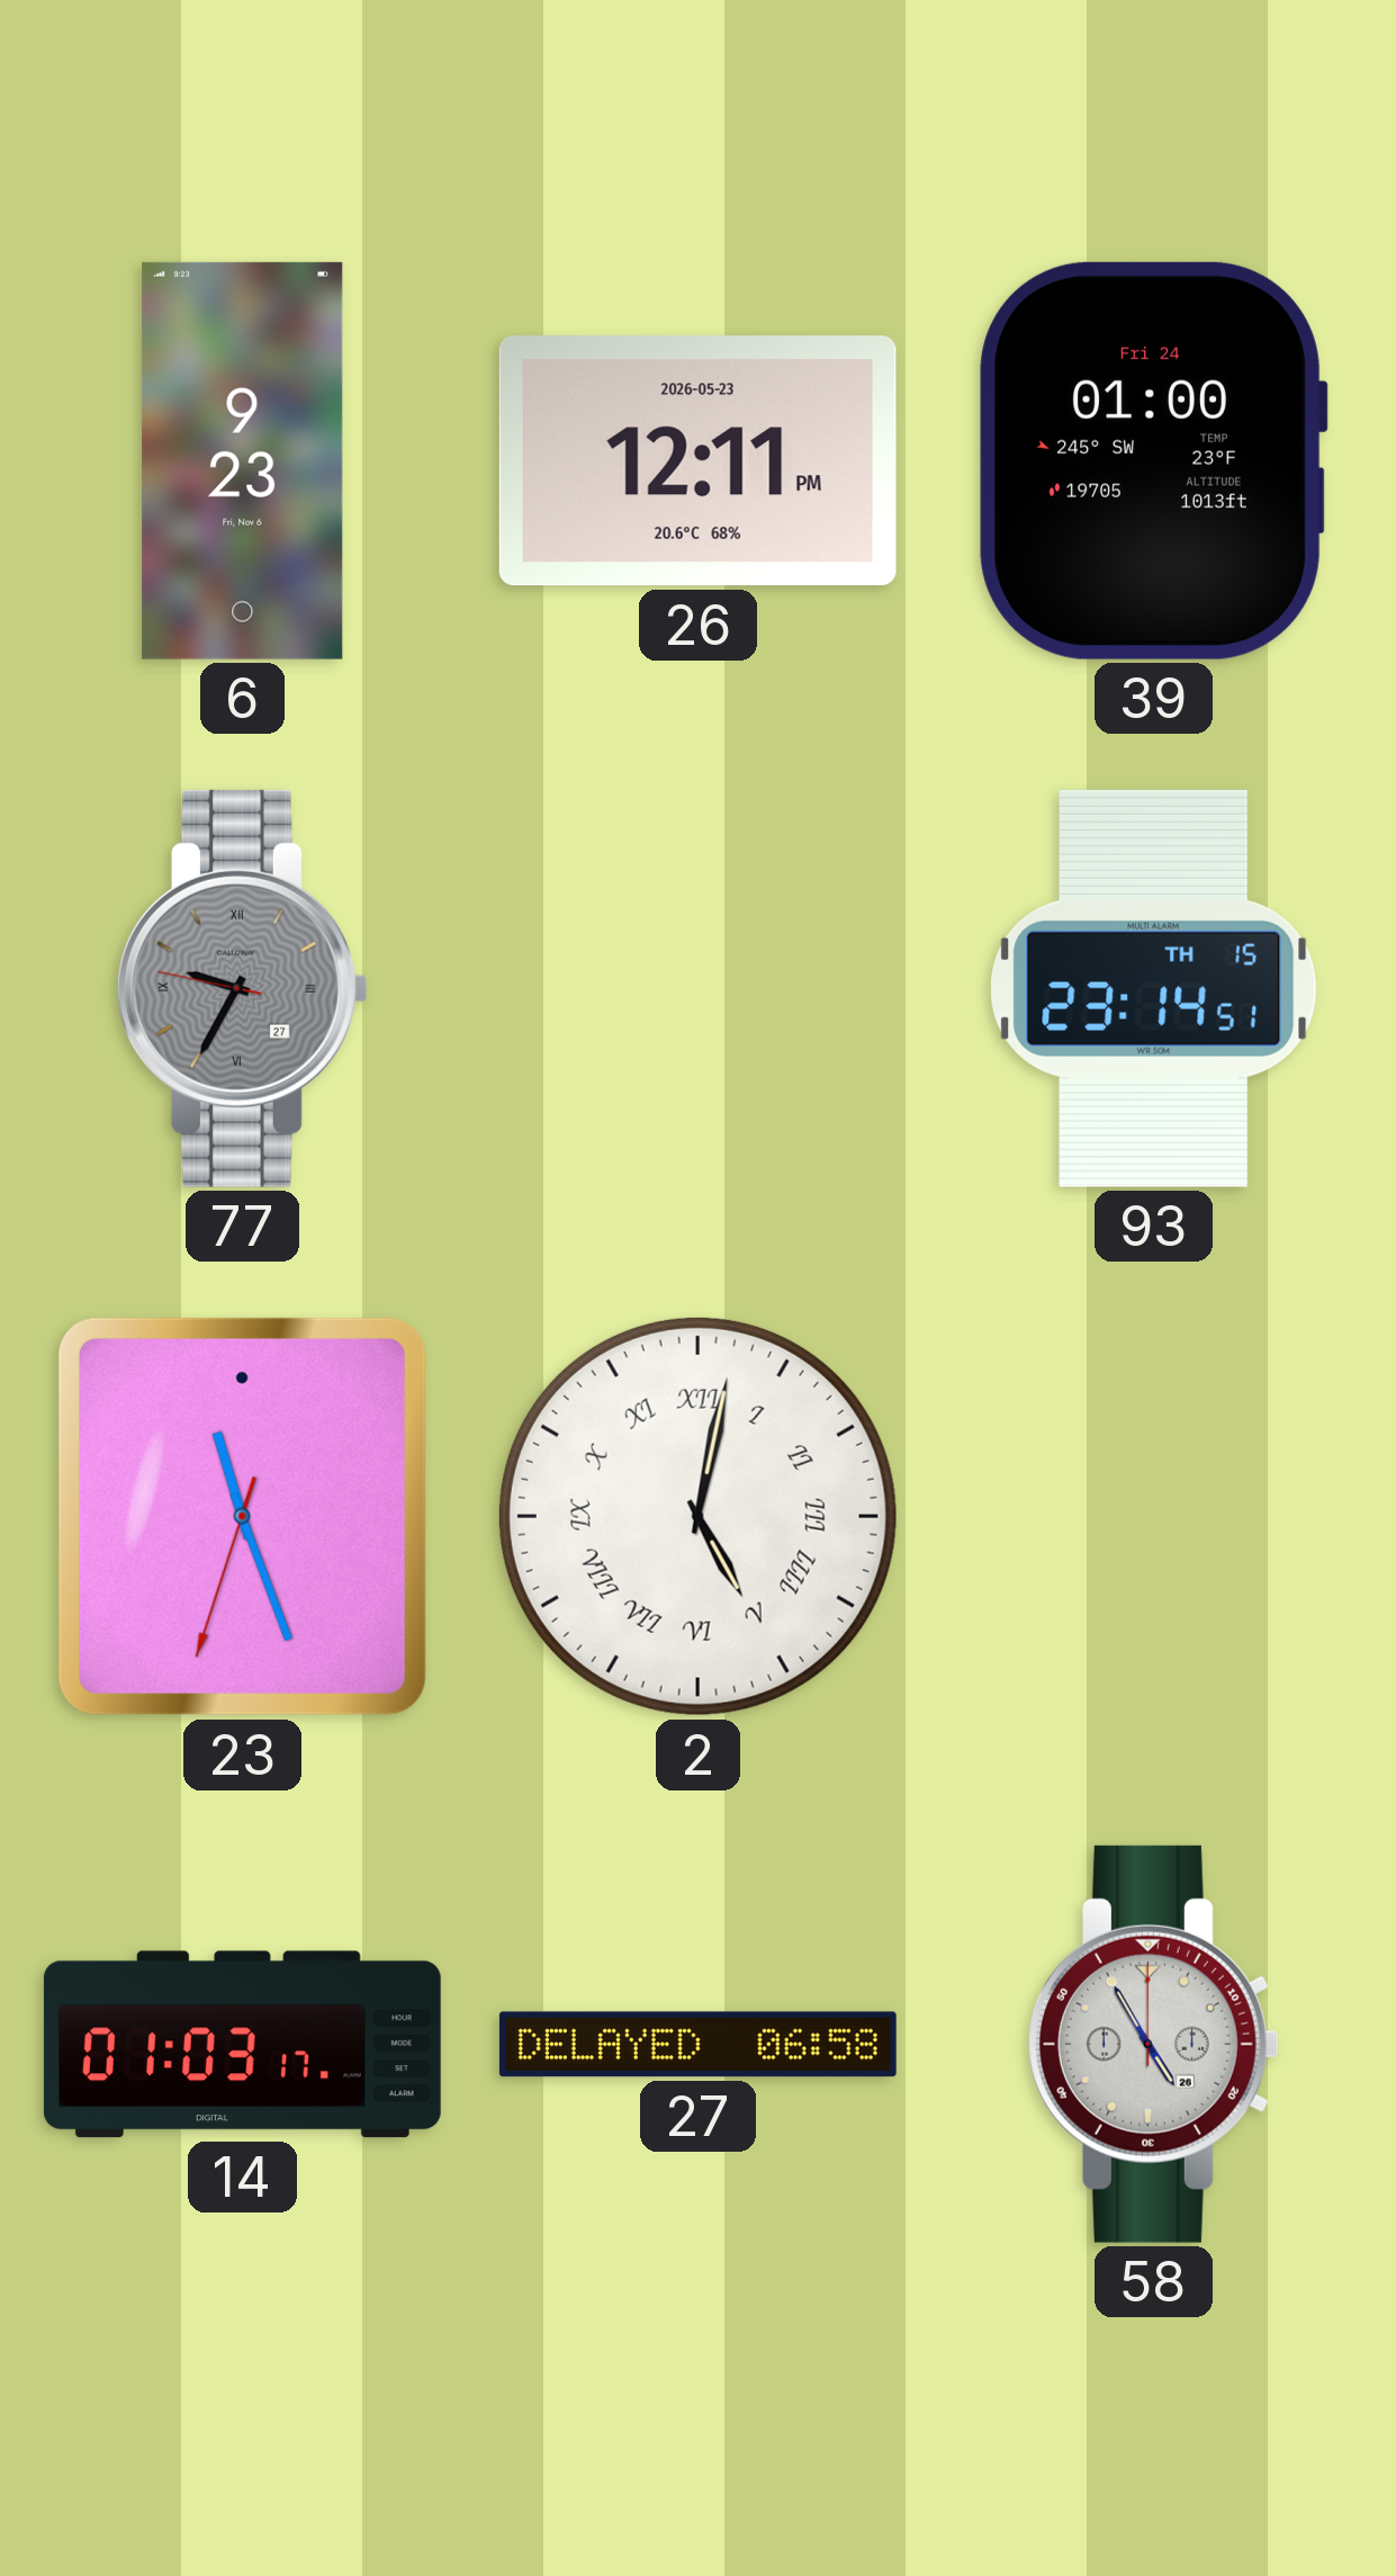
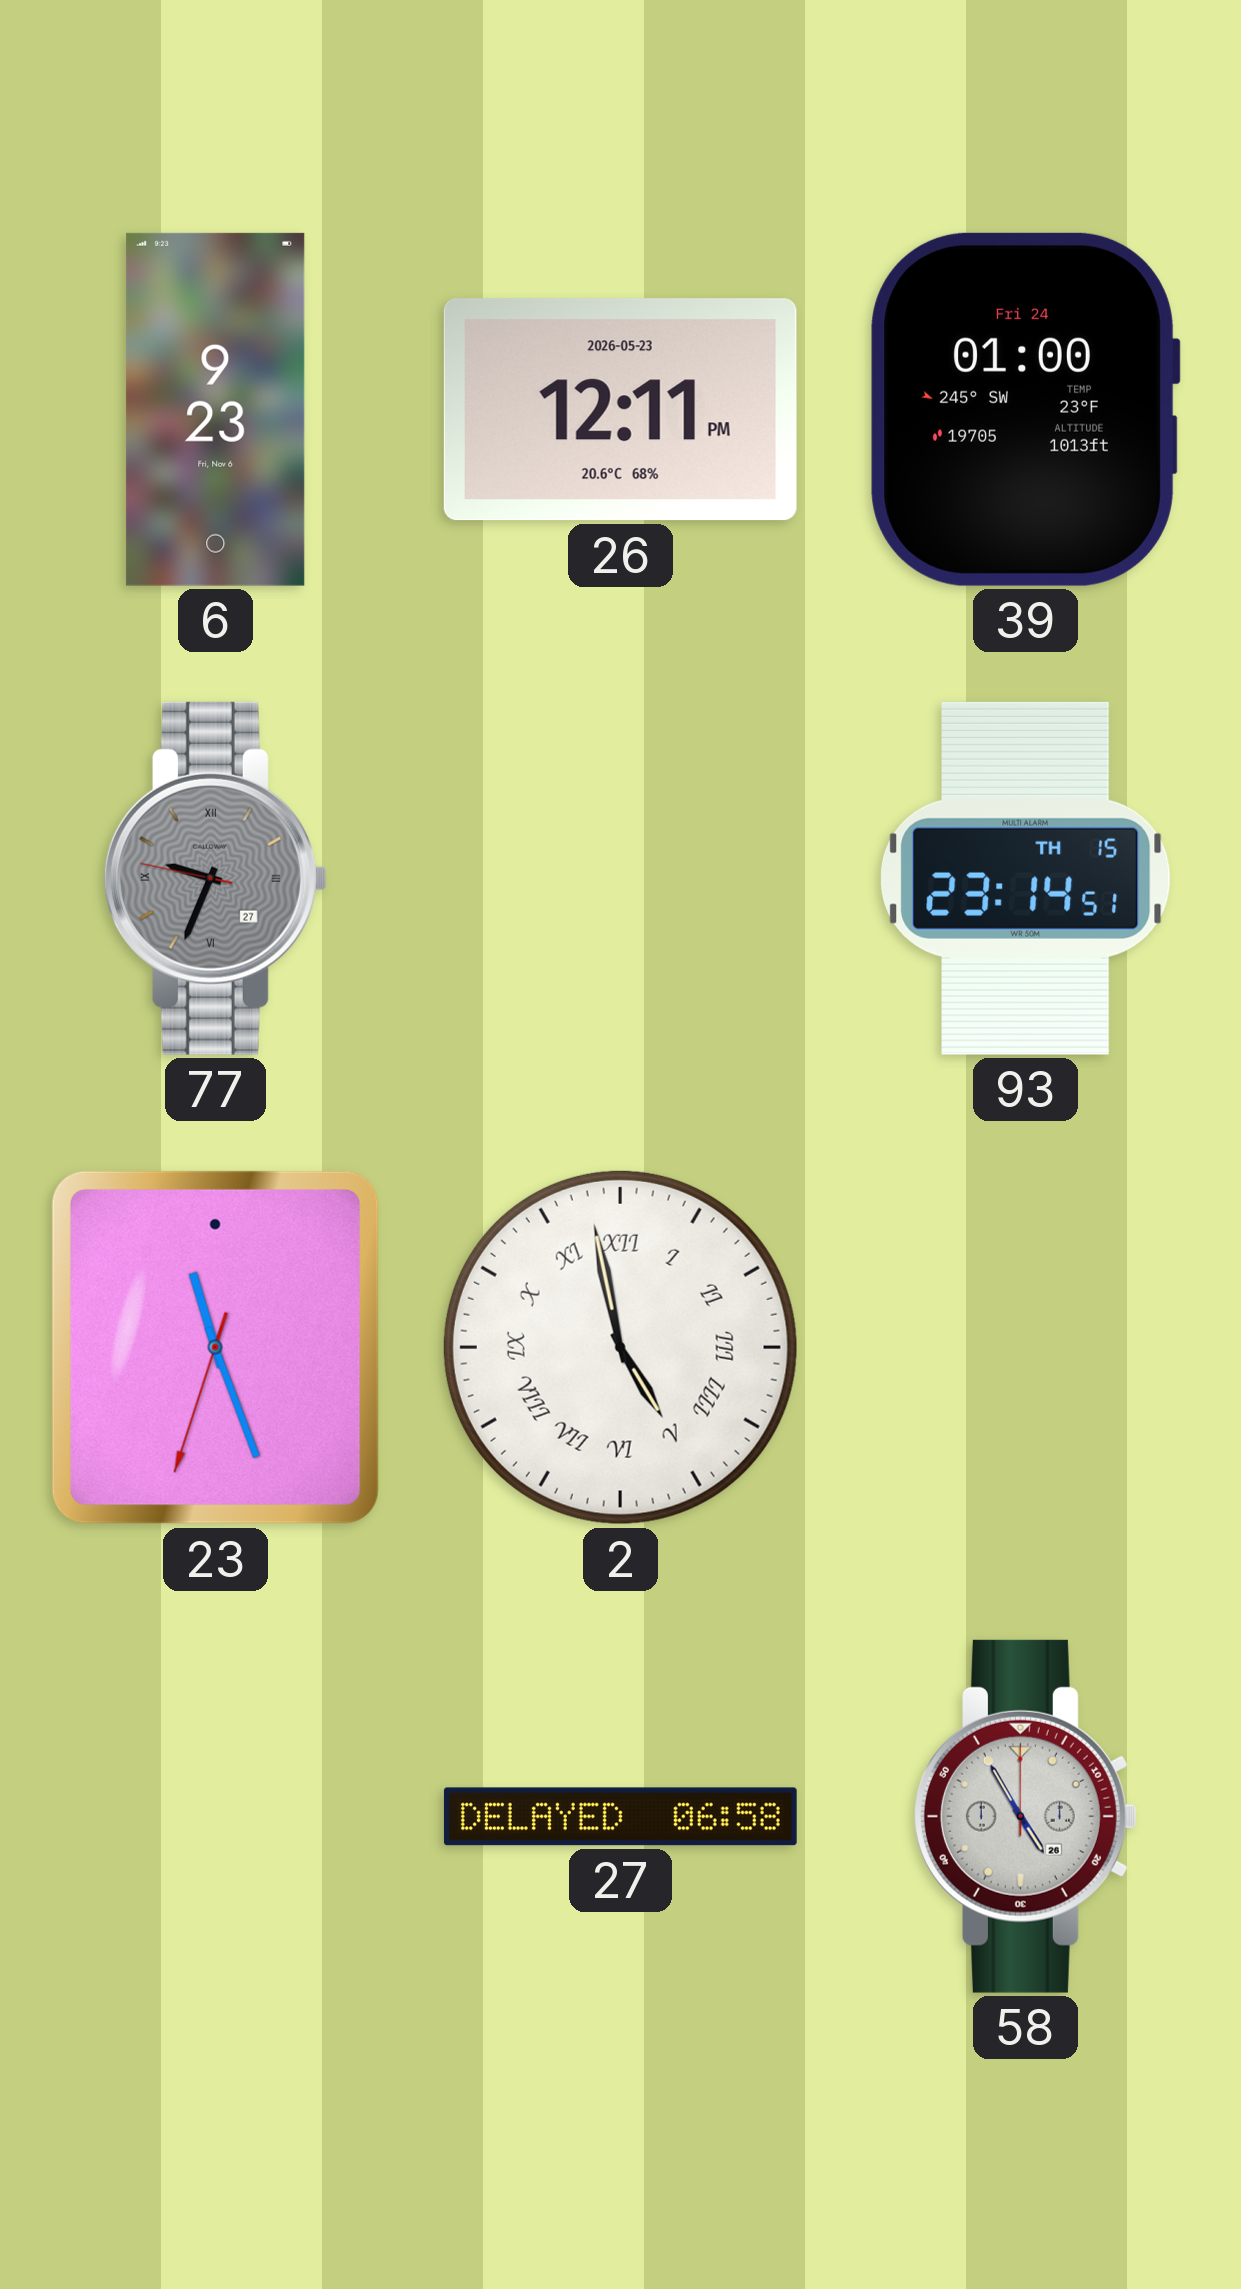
77: 9:34 -> 9:33 (215, 878)
2: 5:02 -> 4:58 (620, 1347)
14: 01:03 -> none (242, 2045)
